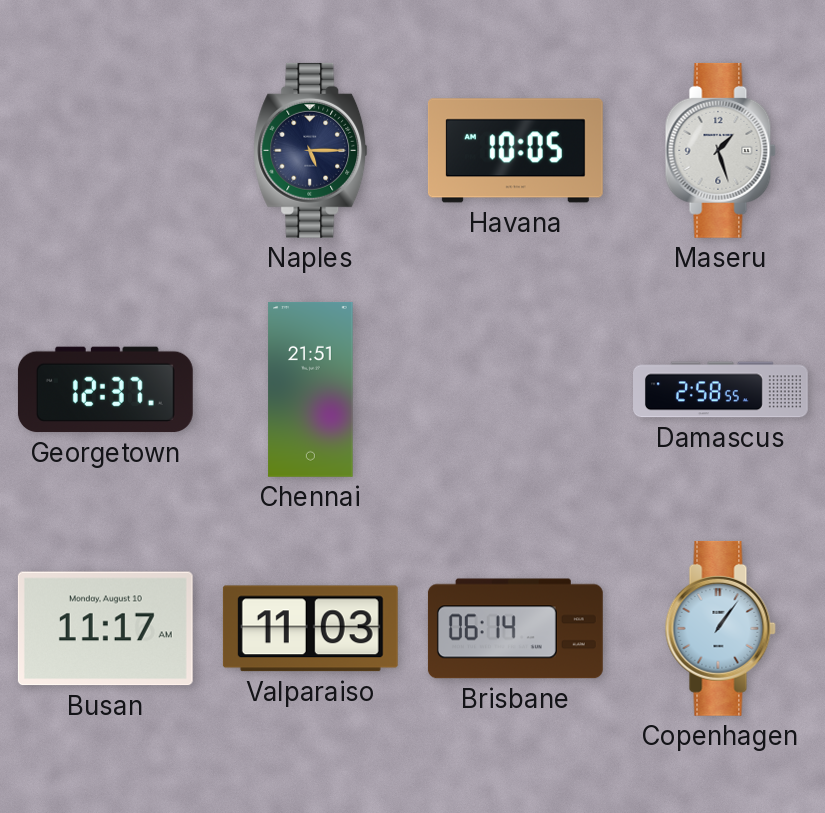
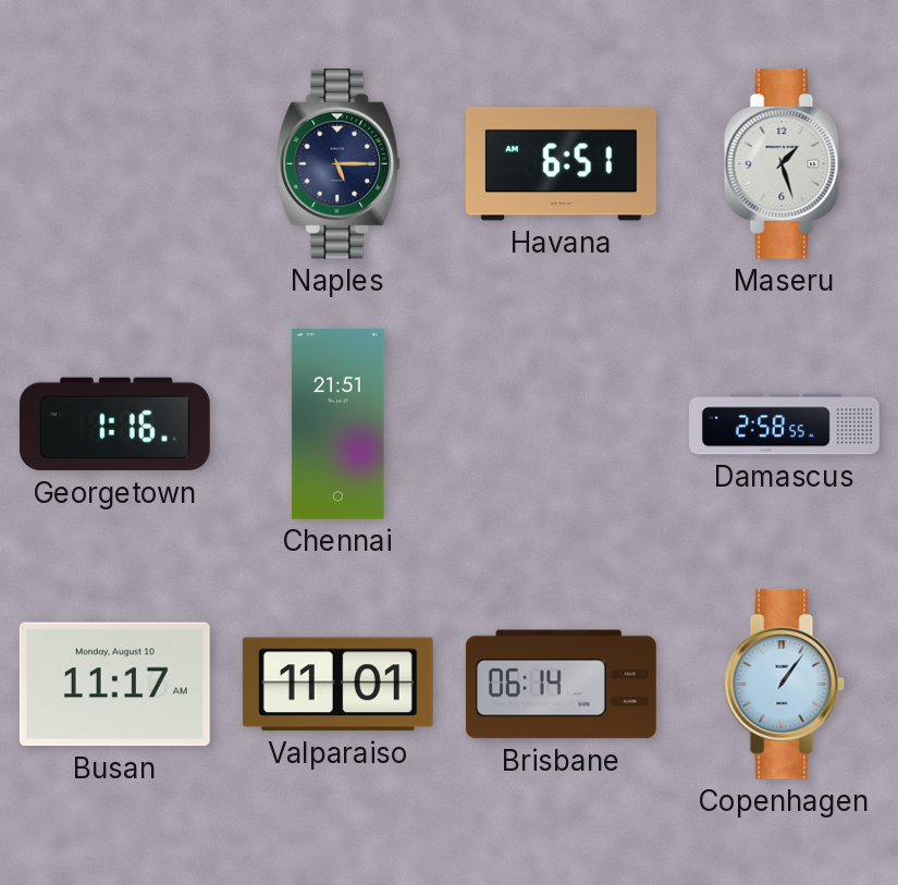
Havana: 10:05 -> 6:51 (561, 164)
Georgetown: 12:37 -> 1:16 (114, 425)
Valparaiso: 11:03 -> 11:01 (337, 685)
